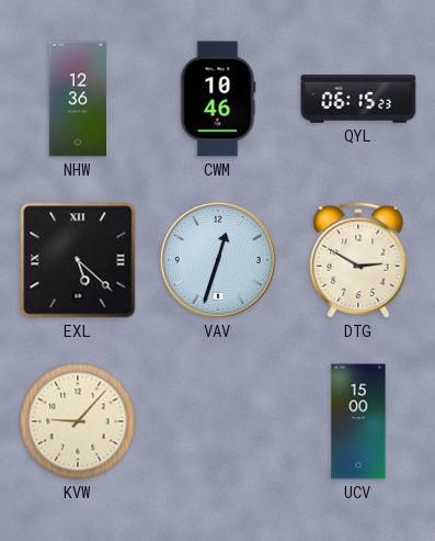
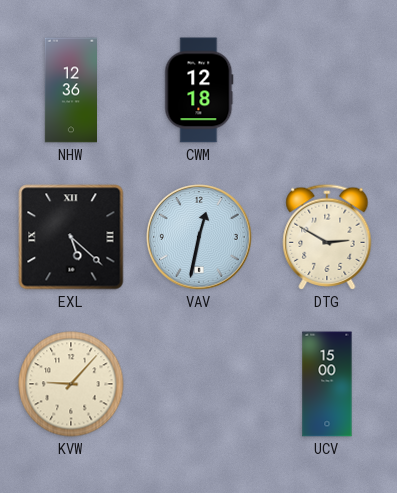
CWM: 10:46 -> 12:18 (199, 90)
QYL: 06:15 -> none (358, 99)
VAV: 12:33 -> 12:32 (199, 237)
